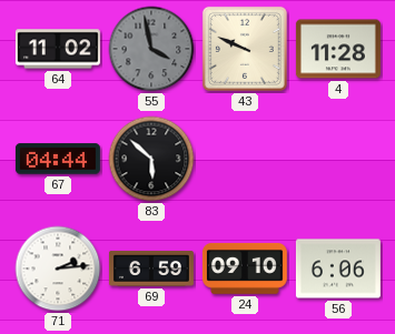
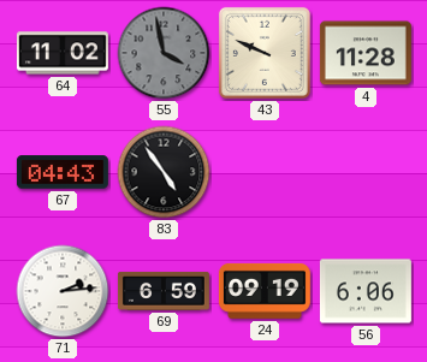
67: 04:44 -> 04:43 (63, 172)
83: 5:52 -> 4:54 (164, 172)
24: 09:10 -> 09:19 (265, 291)
